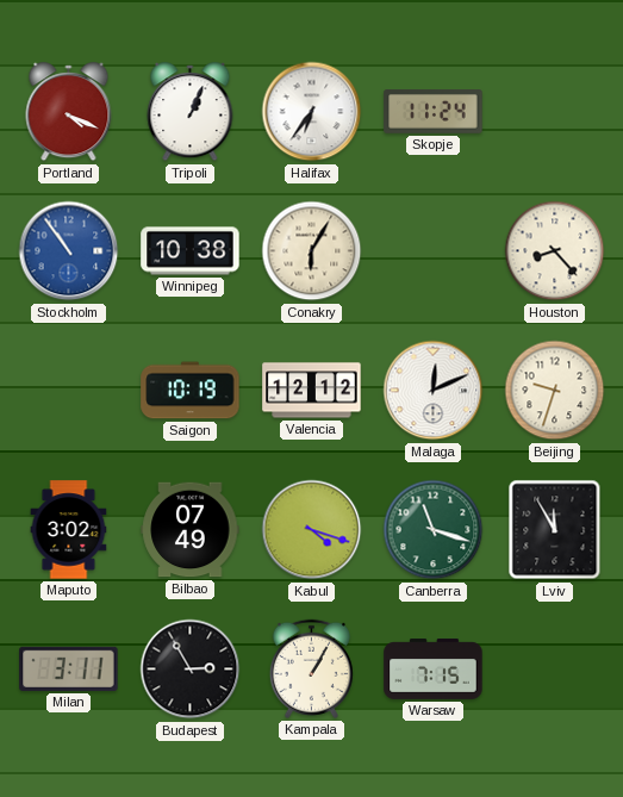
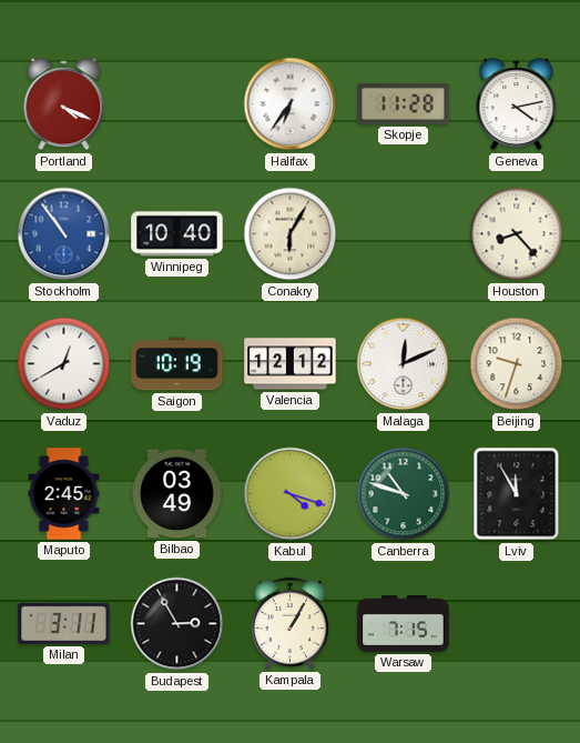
Tripoli: 1:04 -> none (191, 112)
Skopje: 11:24 -> 11:28 (404, 104)
Geneva: none -> 4:13 (517, 104)
Winnipeg: 10:38 -> 10:40 (177, 234)
Vaduz: none -> 12:40 (64, 364)
Maputo: 3:02 -> 2:45 (64, 494)
Bilbao: 07:49 -> 03:49 (177, 494)
Canberra: 11:18 -> 10:48 (404, 494)
